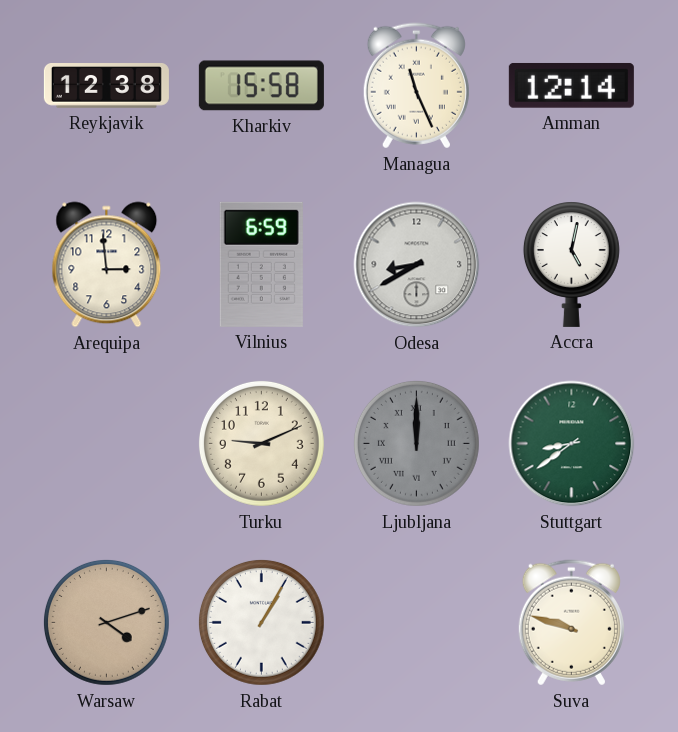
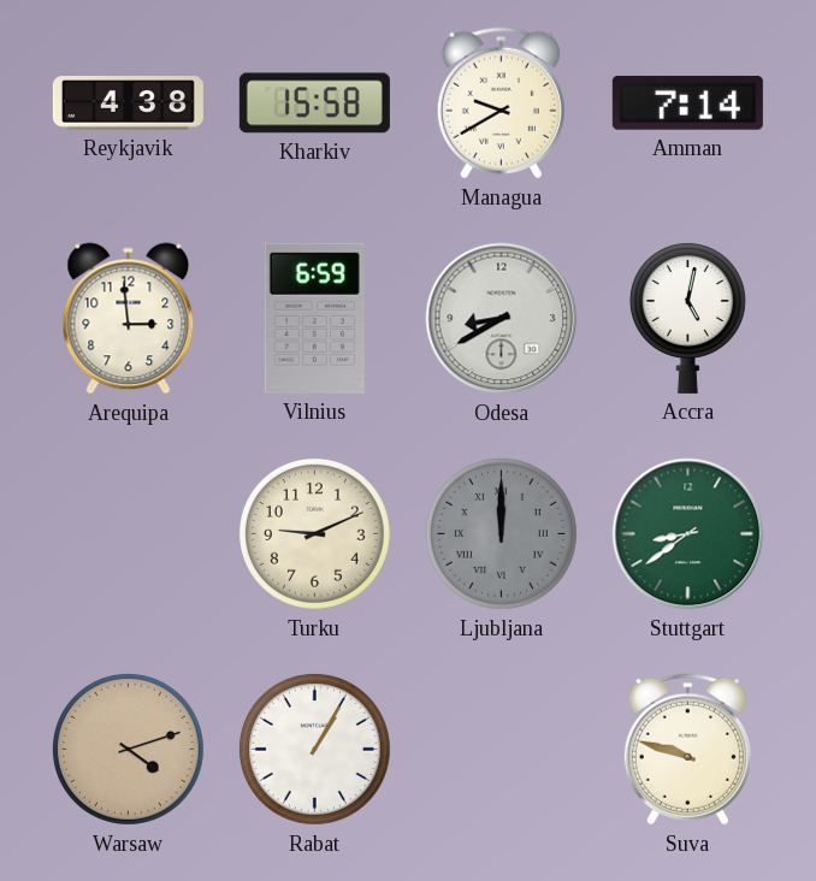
Reykjavik: 12:38 -> 4:38 (128, 104)
Managua: 11:26 -> 9:40 (501, 104)
Amman: 12:14 -> 7:14 (687, 102)
